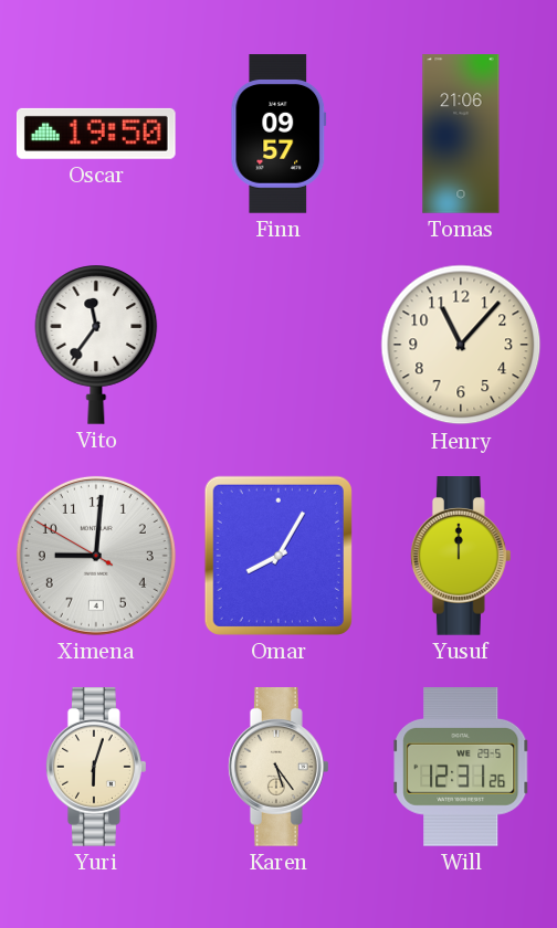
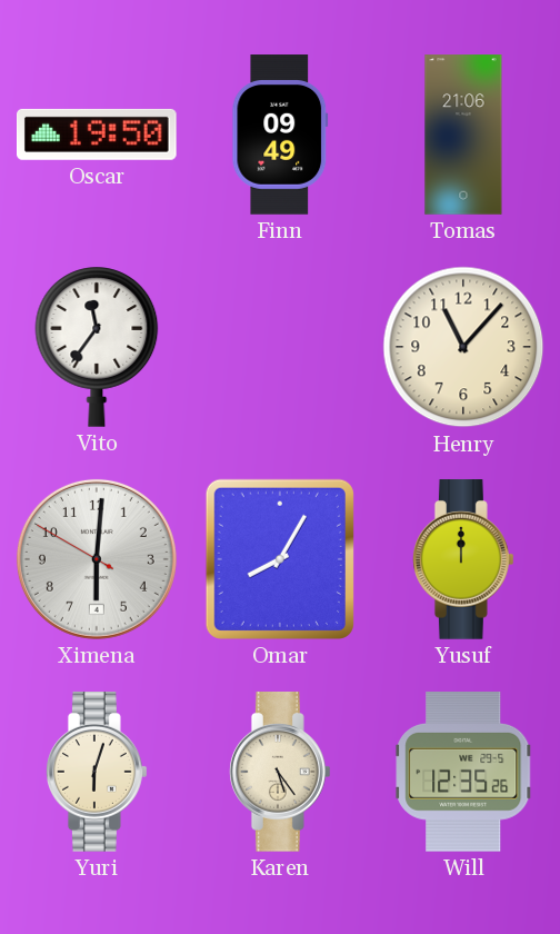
Finn: 09:57 -> 09:49 (280, 135)
Ximena: 9:00 -> 6:00 (97, 559)
Will: 12:31 -> 12:35 (463, 773)
